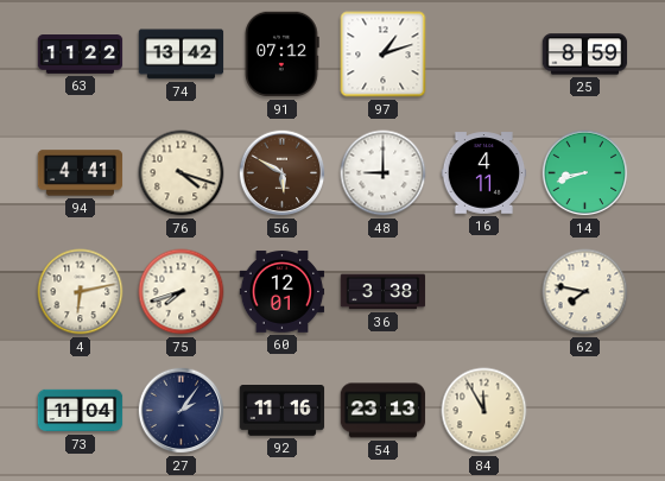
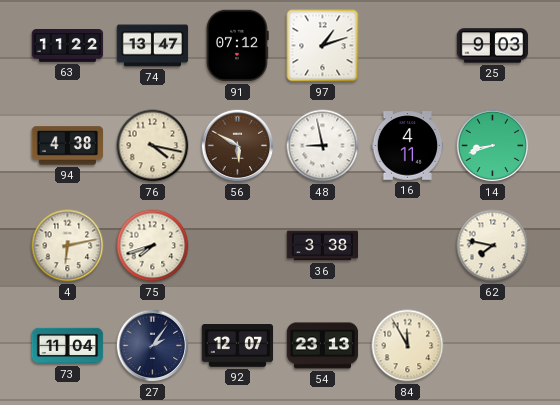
74: 13:42 -> 13:47 (153, 46)
25: 8:59 -> 9:03 (493, 46)
94: 4:41 -> 4:38 (68, 146)
76: 4:18 -> 4:17 (153, 146)
48: 9:00 -> 8:58 (323, 146)
60: 12:01 -> none (283, 292)
92: 11:16 -> 12:07 (238, 346)
